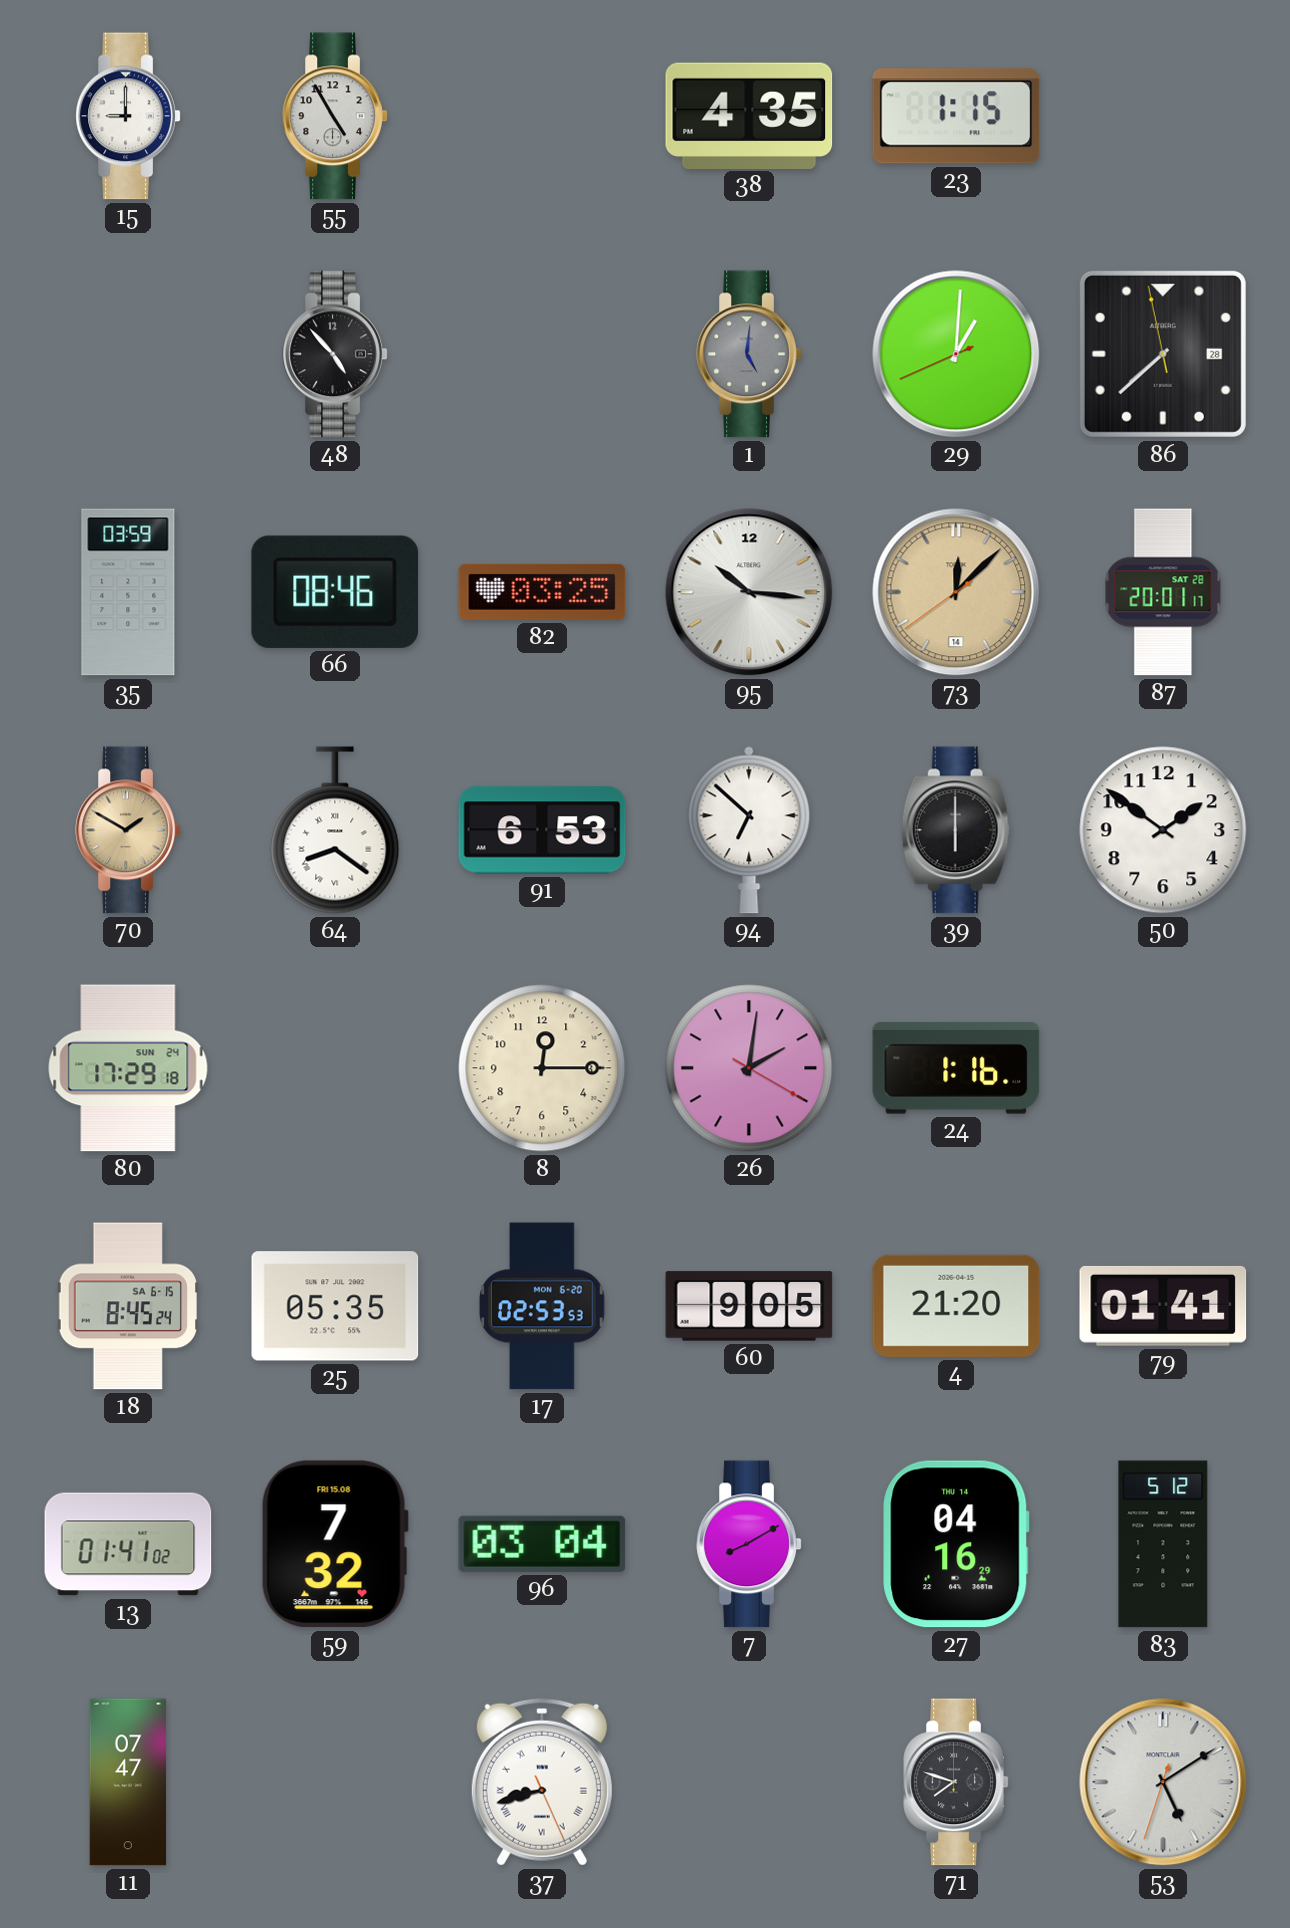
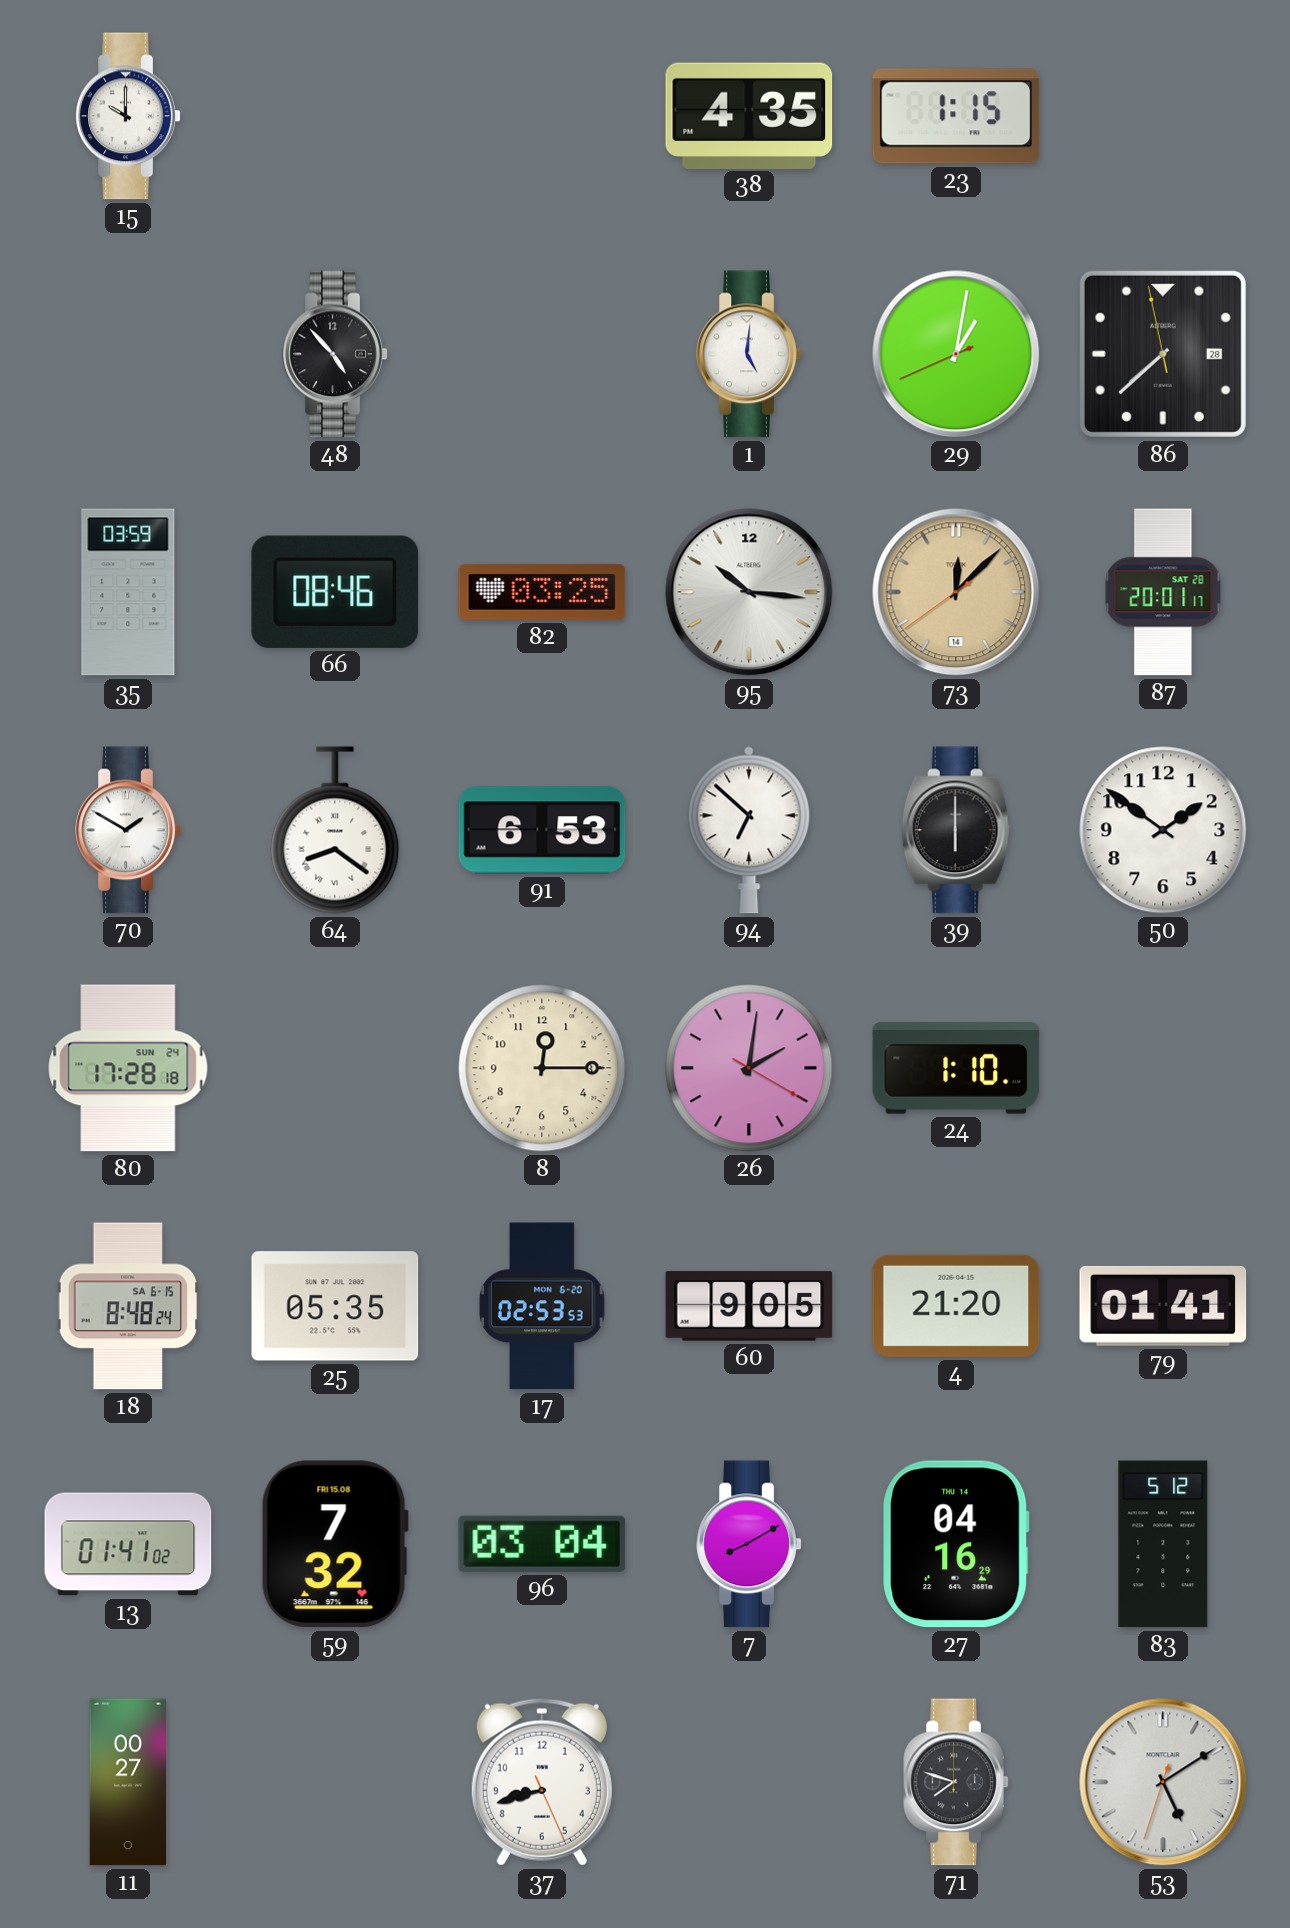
15: 9:00 -> 10:00 (128, 116)
55: 4:55 -> none (335, 116)
1 dial: grey -> white (749, 354)
29: 1:00 -> 1:01 (956, 354)
70 dial: champagne -> white (128, 830)
80: 17:29 -> 17:28 (128, 1068)
24: 1:16 -> 1:10 (956, 1068)
18: 8:45 -> 8:48 (127, 1306)
11: 07:47 -> 00:27 (128, 1782)
37 numerals: Roman -> Arabic (542, 1782)
